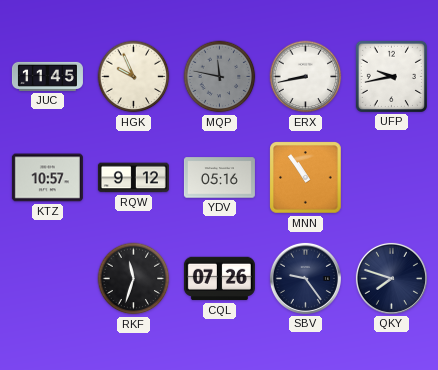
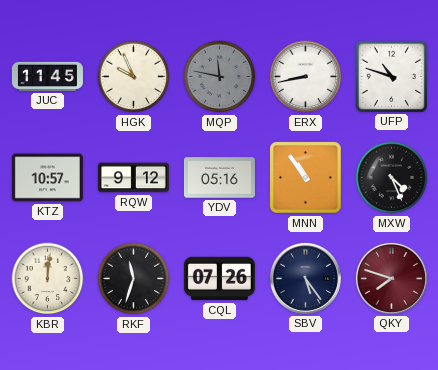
UFP: 9:43 -> 10:48 (391, 76)
MXW: none -> 4:26 (392, 178)
KBR: none -> 12:01 (48, 279)
SBV: 9:24 -> 5:24 (305, 278)
QKY dial: navy -> burgundy (391, 278)
